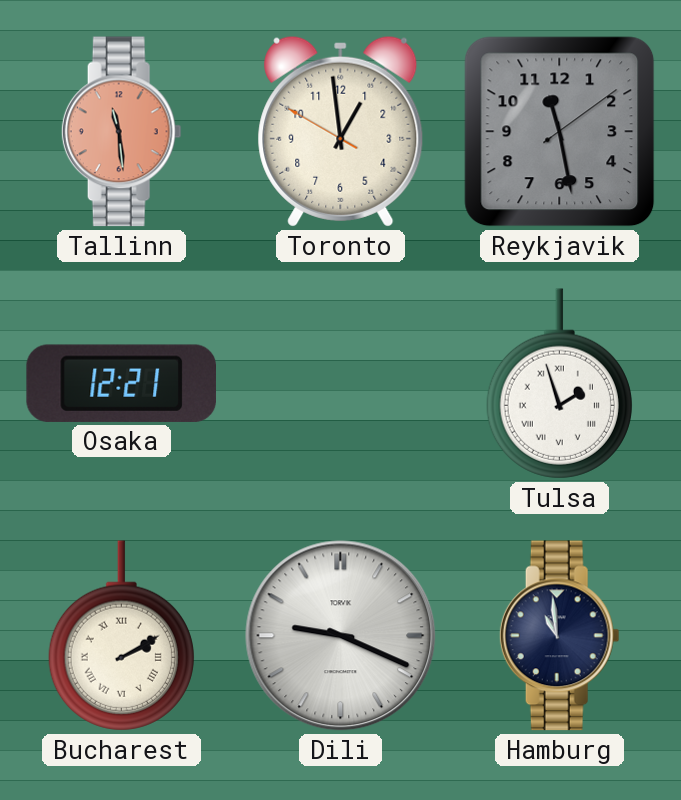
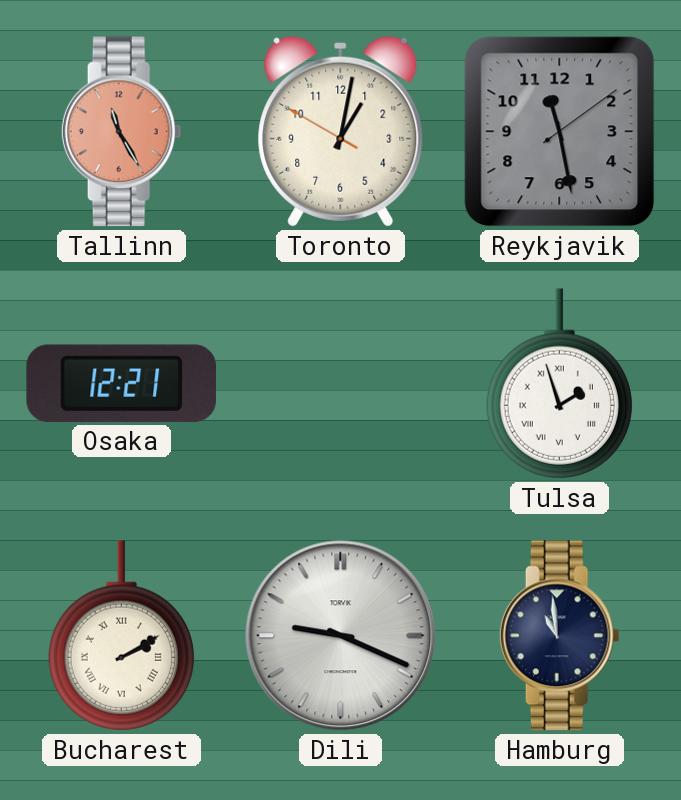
Tallinn: 11:29 -> 11:25 (121, 132)
Toronto: 12:58 -> 1:01 (341, 131)
